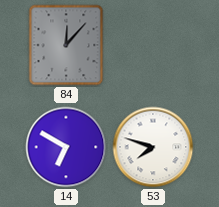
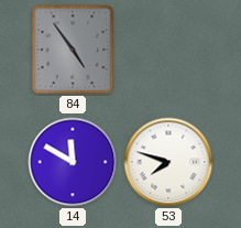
84: 12:07 -> 4:54 (73, 50)
14: 6:50 -> 11:50 (73, 162)
